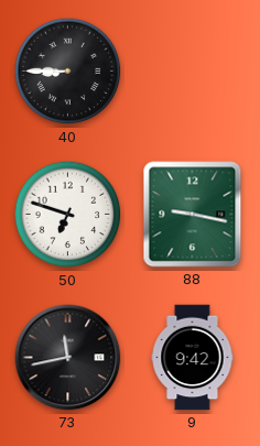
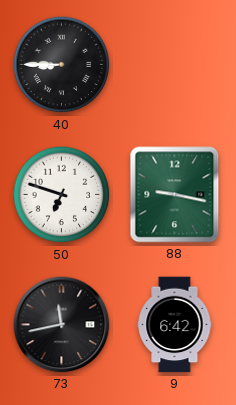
9: 9:42 -> 6:42 (175, 325)
